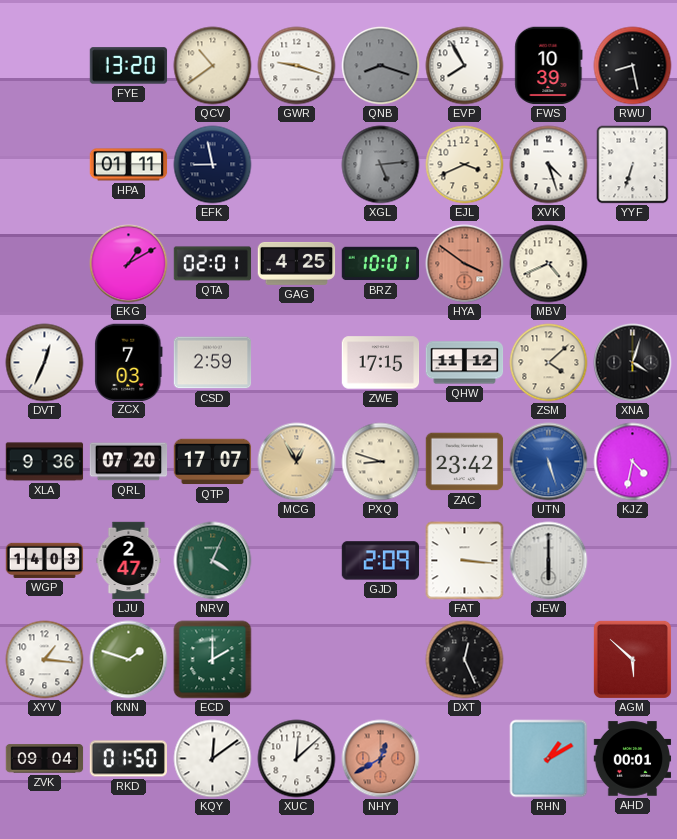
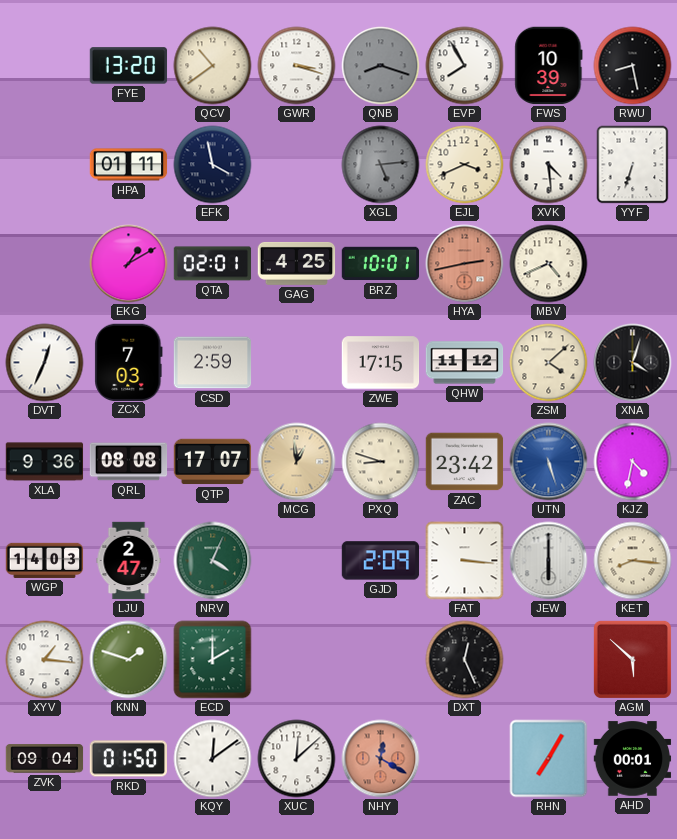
GWR: 9:18 -> 3:18 (297, 66)
EFK: 8:58 -> 3:58 (213, 165)
XVK: 4:27 -> 4:29 (549, 165)
HYA: 3:51 -> 2:43 (465, 264)
QRL: 07:20 -> 08:08 (129, 462)
MCG: 12:55 -> 12:59 (297, 462)
KET: none -> 8:16 (633, 561)
NHY: 12:40 -> 12:20 (381, 759)
RHN: 1:10 -> 7:05 (549, 759)
